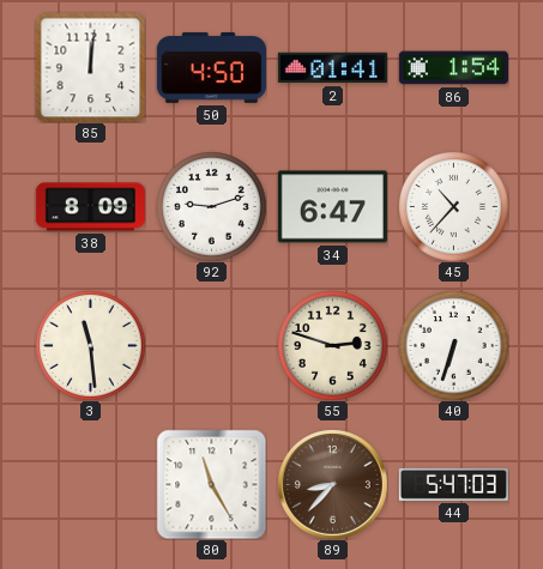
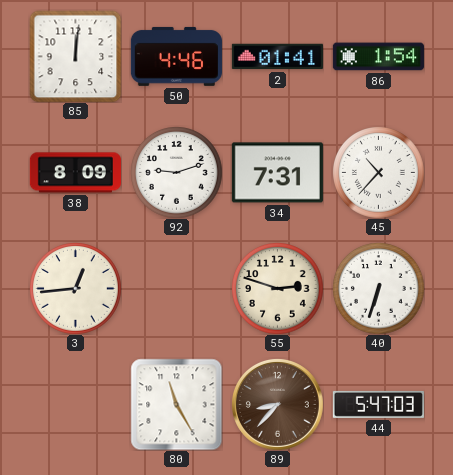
50: 4:50 -> 4:46 (176, 56)
34: 6:47 -> 7:31 (277, 173)
3: 11:29 -> 12:44 (76, 289)
